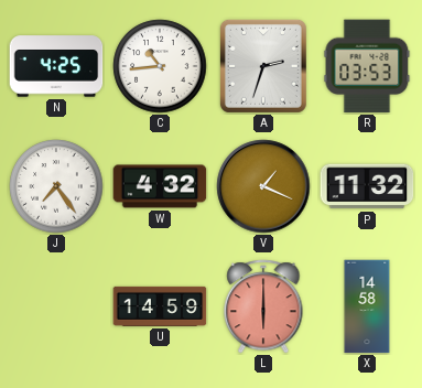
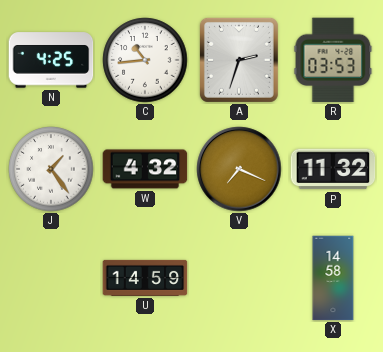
J: 7:24 -> 1:24 (51, 169)
V: 1:19 -> 7:19 (239, 169)
L: 6:00 -> none (263, 306)
